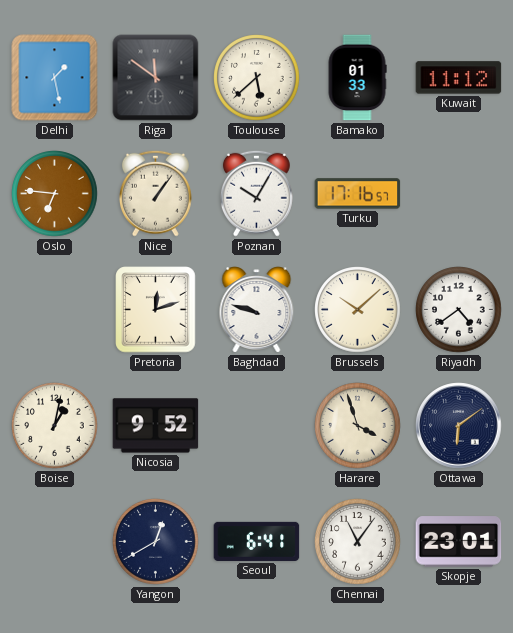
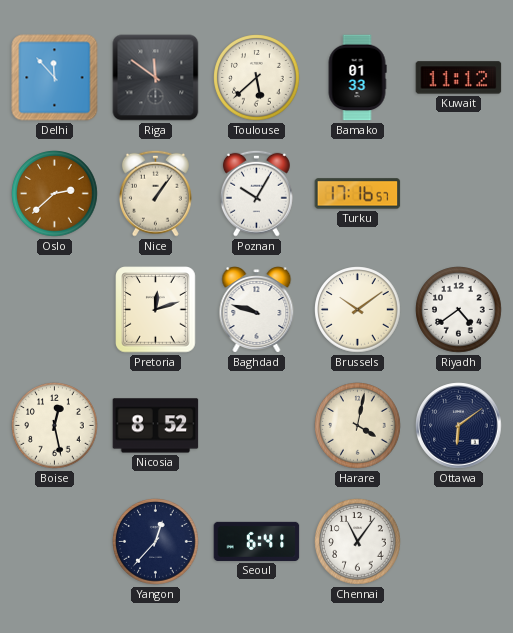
Delhi: 1:28 -> 11:53 (55, 78)
Oslo: 6:46 -> 2:38 (55, 194)
Brussels: 10:08 -> 10:09 (358, 310)
Boise: 1:02 -> 12:28 (55, 426)
Nicosia: 9:52 -> 8:52 (156, 426)
Harare: 3:57 -> 4:02 (358, 426)
Yangon: 12:40 -> 12:37 (156, 542)
Skopje: 23:01 -> none (459, 542)
